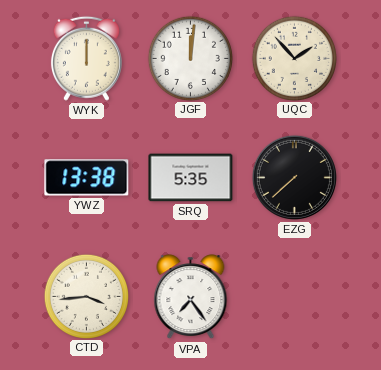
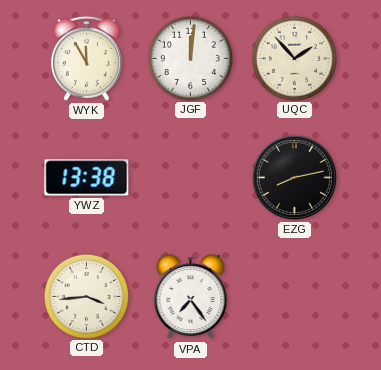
WYK: 12:00 -> 11:55 (86, 58)
SRQ: 5:35 -> none (191, 178)
EZG: 7:38 -> 8:13 (294, 177)
